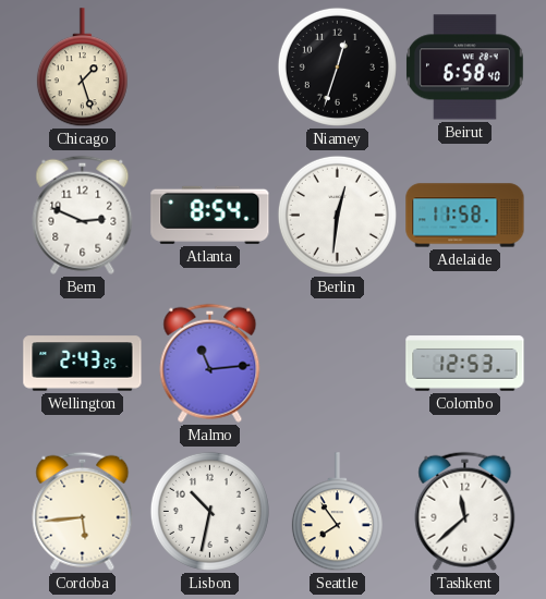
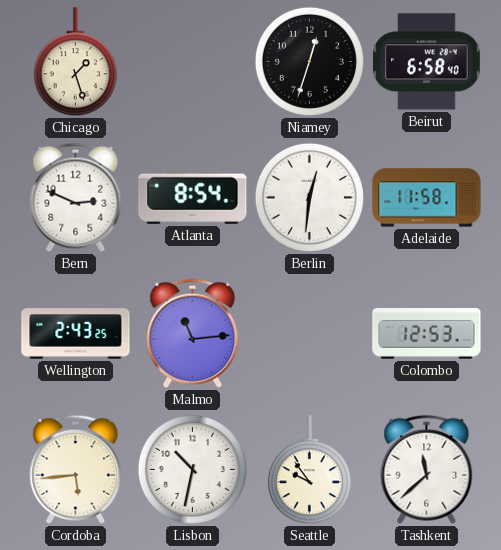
Seattle: 7:54 -> 9:54 (309, 470)
